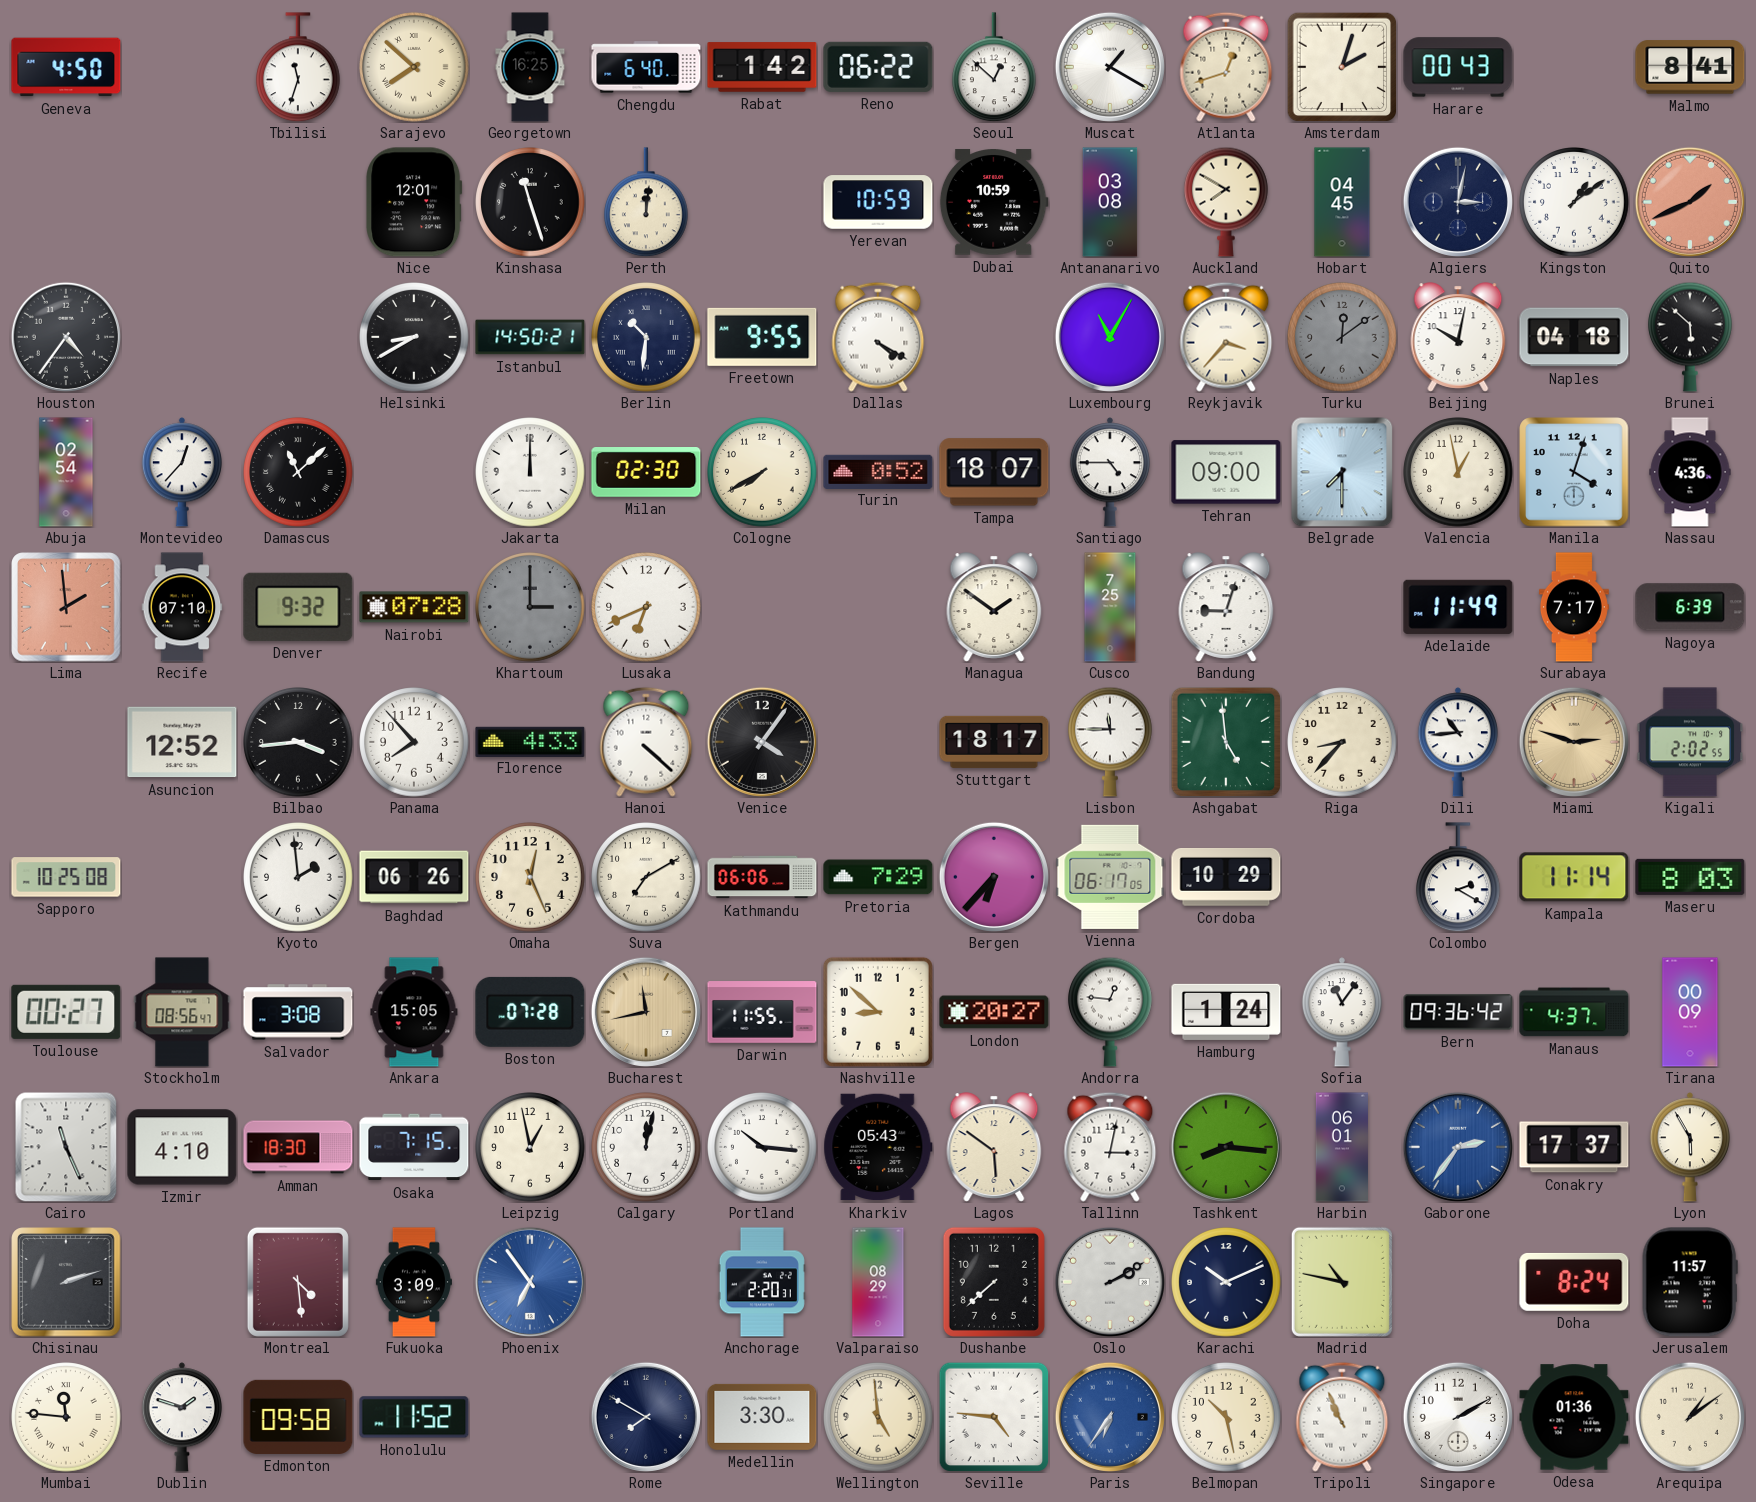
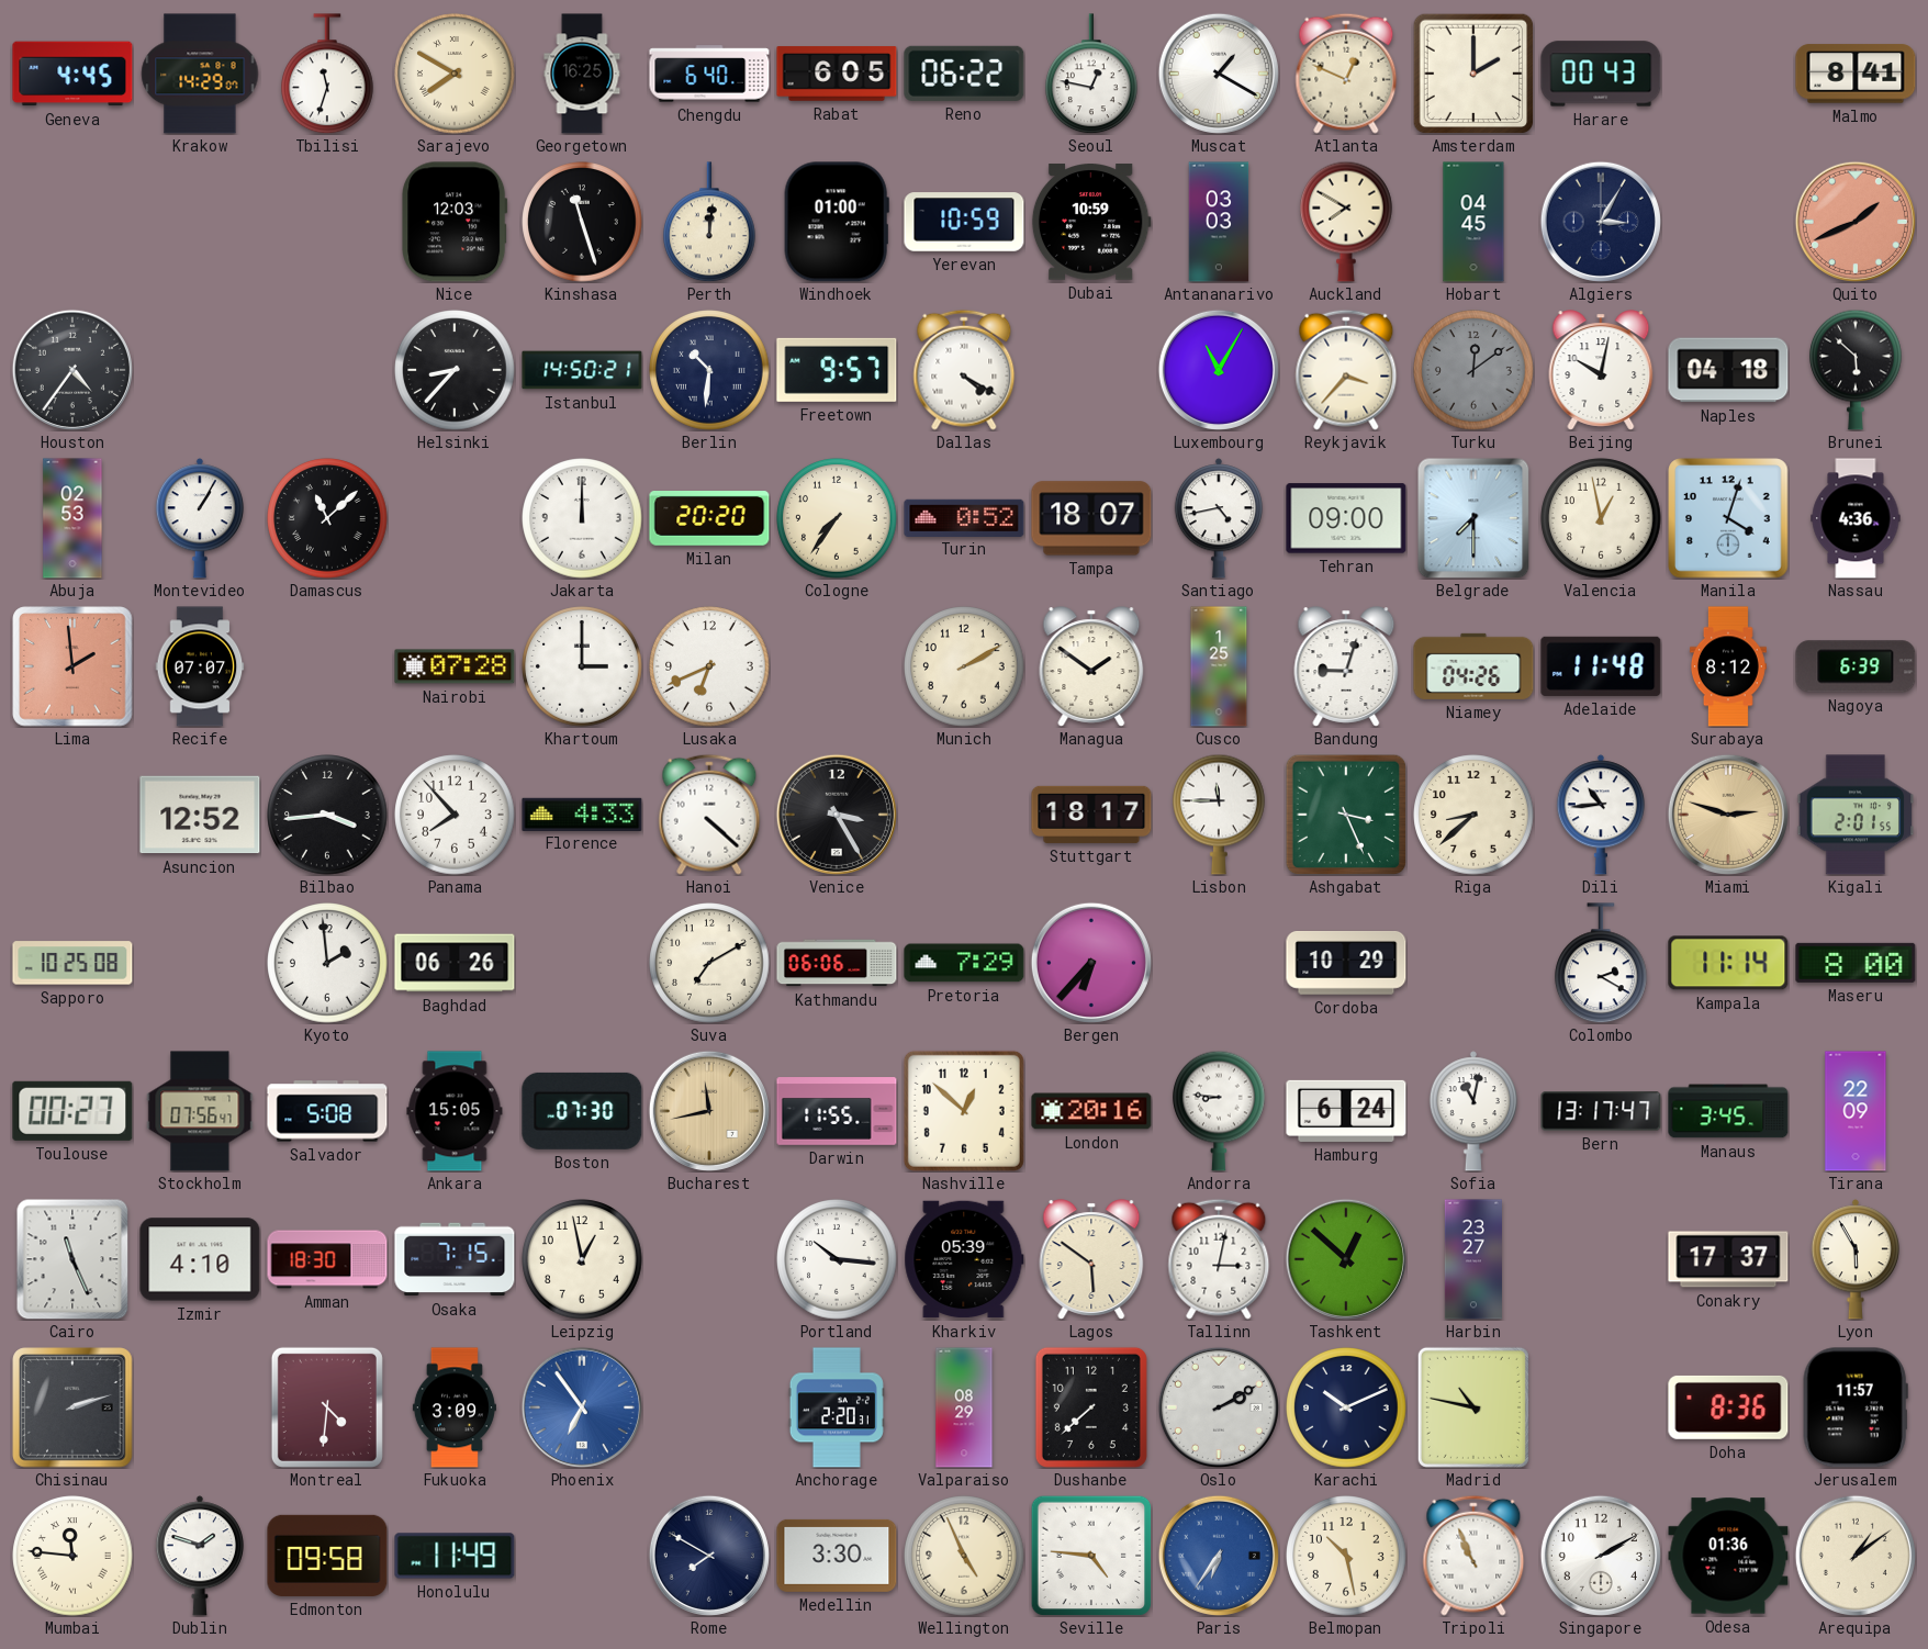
Geneva: 4:50 -> 4:45 (72, 74)
Krakow: none -> 14:29 (200, 74)
Sarajevo: 7:52 -> 7:50 (455, 74)
Rabat: 1:42 -> 6:05 (837, 74)
Seoul: 12:52 -> 12:47 (1092, 74)
Atlanta: 12:42 -> 12:49 (1346, 74)
Amsterdam: 2:03 -> 2:00 (1473, 74)
Nice: 12:01 -> 12:03 (455, 222)
Windhoek: none -> 01:00 (837, 222)
Antananarivo: 03:08 -> 03:03 (1219, 222)
Algiers: 3:02 -> 3:05 (1601, 222)
Kingston: 1:09 -> none (1574, 202)
Helsinki: 8:40 -> 8:37 (455, 370)
Freetown: 9:55 -> 9:57 (837, 370)
Abuja: 02:54 -> 02:53 (72, 518)
Montevideo: 12:37 -> 1:05 (200, 518)
Milan: 02:30 -> 20:20 (709, 518)
Cologne: 7:40 -> 7:36 (837, 518)
Santiago: 4:45 -> 4:43 (1219, 518)
Recife: 07:10 -> 07:07 (200, 666)
Denver: 9:32 -> none (298, 607)
Khartoum dial: grey -> white (582, 666)
Munich: none -> 2:10 (964, 666)
Cusco: 7:25 -> 1:25 (1219, 666)
Niamey: none -> 04:26 (1473, 666)
Adelaide: 11:49 -> 11:48 (1601, 666)
Surabaya: 7:17 -> 8:12 (1728, 666)
Venice: 4:06 -> 3:25 (837, 815)
Ashgabat: 4:59 -> 3:26 (1346, 815)
Riga: 8:37 -> 8:38 (1473, 815)
Kigali: 2:02 -> 2:01 (1856, 815)
Omaha: 12:26 -> none (530, 877)
Vienna: 06:17 -> none (1110, 877)
Maseru: 8:03 -> 8:00 (1856, 963)
Stockholm: 08:56 -> 07:56 (200, 1111)
Salvador: 3:08 -> 5:08 (327, 1111)
Boston: 07:28 -> 07:30 (582, 1111)
Nashville: 8:52 -> 12:52 (964, 1111)
London: 20:27 -> 20:16 (1091, 1111)
Andorra: 12:46 -> 8:46 (1220, 1111)
Hamburg: 1:24 -> 6:24 (1346, 1111)
Sofia: 11:06 -> 11:02 (1473, 1111)
Bern: 09:36 -> 13:17 (1601, 1111)
Manaus: 4:37 -> 3:45 (1728, 1111)
Tirana: 00:09 -> 22:09 (1856, 1111)
Calgary: 12:02 -> none (646, 1147)
Kharkiv: 05:43 -> 05:39 (964, 1259)
Tashkent: 8:16 -> 12:52 (1346, 1259)
Harbin: 06:01 -> 23:27 (1473, 1259)
Gaborone: 2:36 -> none (1458, 1147)
Montreal: 4:29 -> 4:31 (327, 1407)
Doha: 8:24 -> 8:36 (1728, 1407)
Honolulu: 11:52 -> 11:49 (455, 1556)
Wellington: 4:59 -> 4:56 (964, 1556)
